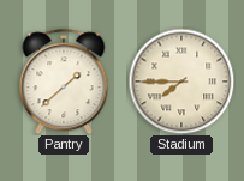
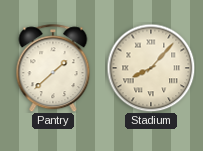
Stadium: 7:45 -> 8:07 (151, 68)
